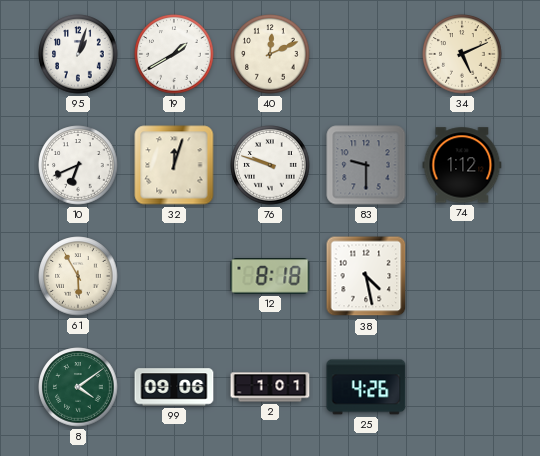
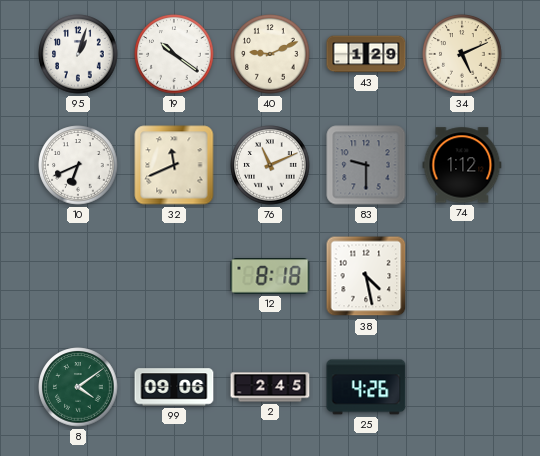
19: 1:40 -> 10:21 (174, 54)
40: 12:11 -> 9:11 (270, 54)
43: none -> 1:29 (366, 54)
32: 12:03 -> 11:41 (174, 165)
76: 9:48 -> 11:11 (270, 165)
61: 5:55 -> none (78, 276)
2: 1:01 -> 2:45 (270, 387)
